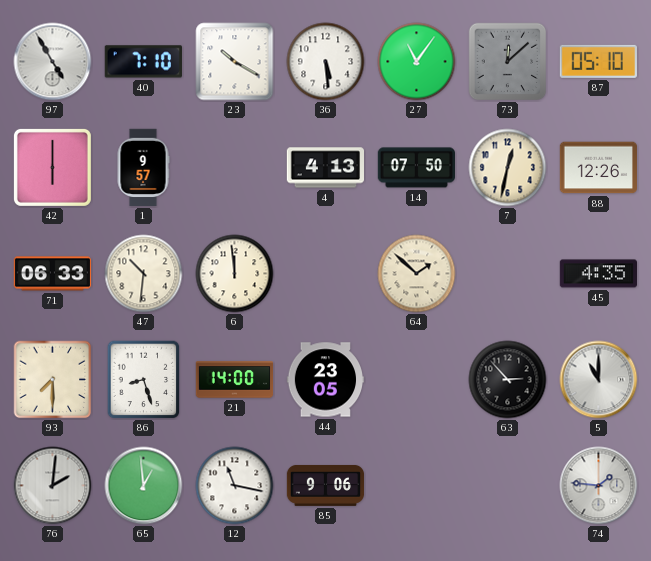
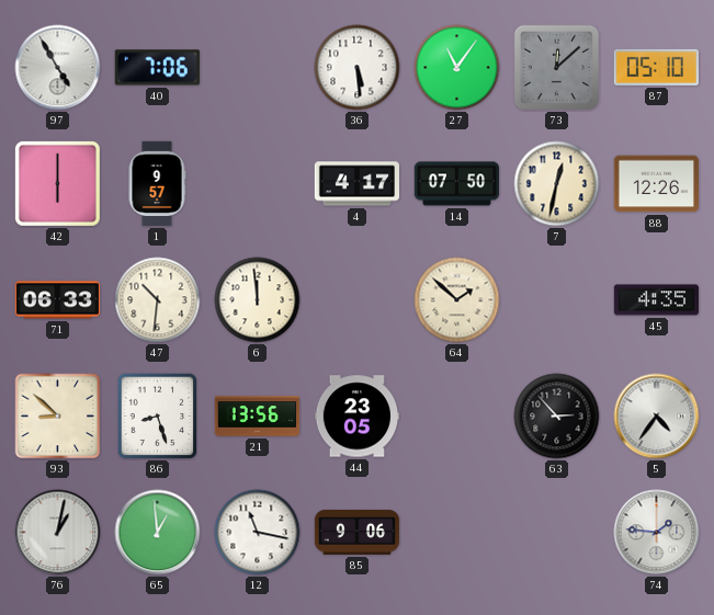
40: 7:10 -> 7:06 (157, 68)
23: 10:20 -> none (235, 62)
4: 4:13 -> 4:17 (356, 184)
93: 7:30 -> 8:52 (58, 417)
21: 14:00 -> 13:56 (258, 417)
5: 11:00 -> 4:36 (657, 417)
76: 2:01 -> 1:02 (58, 533)
